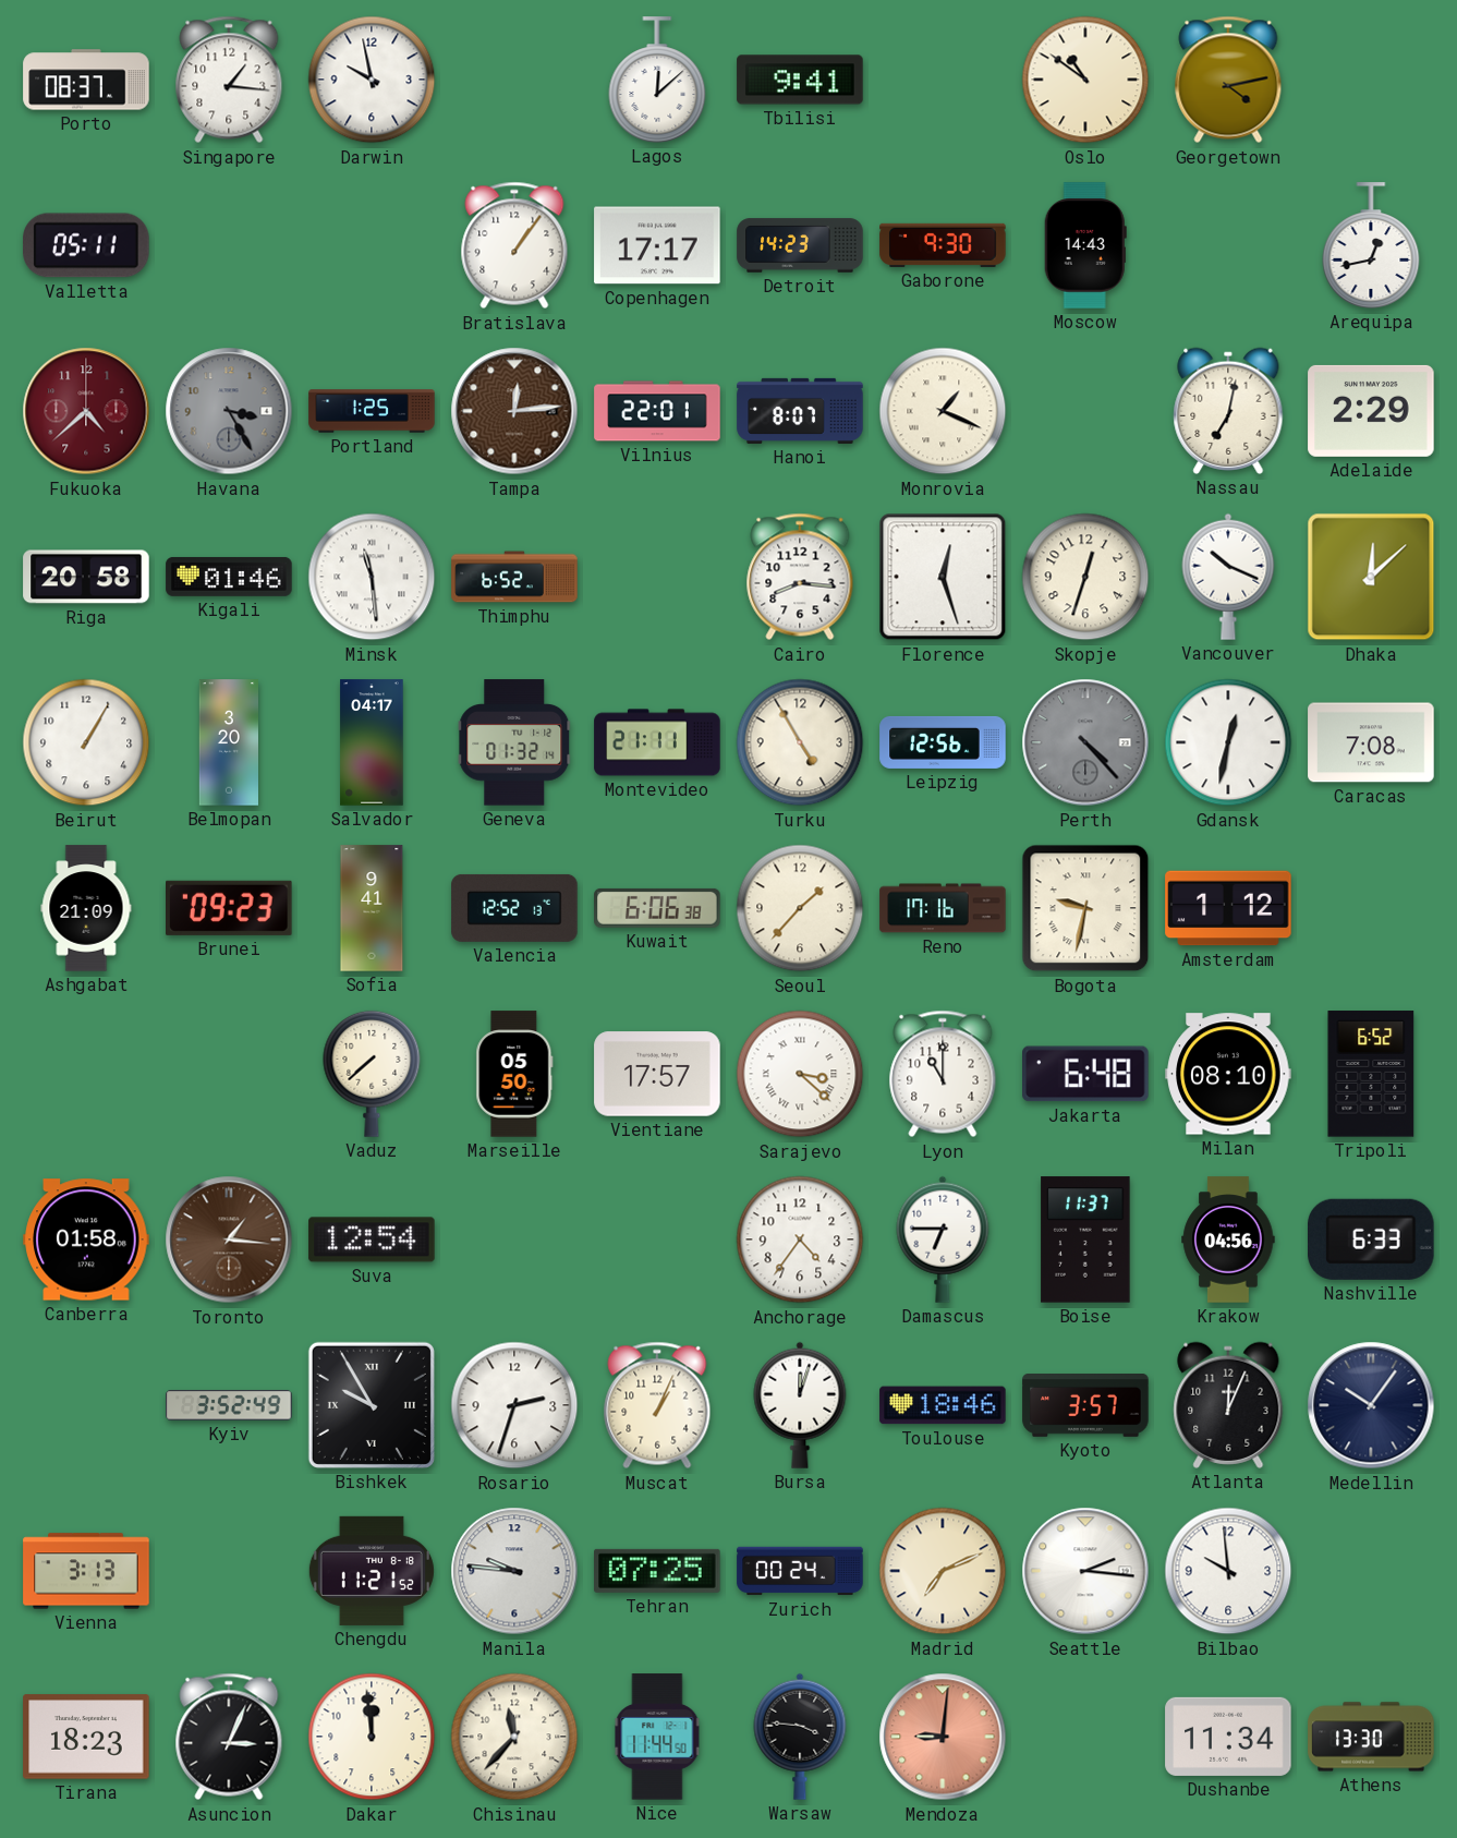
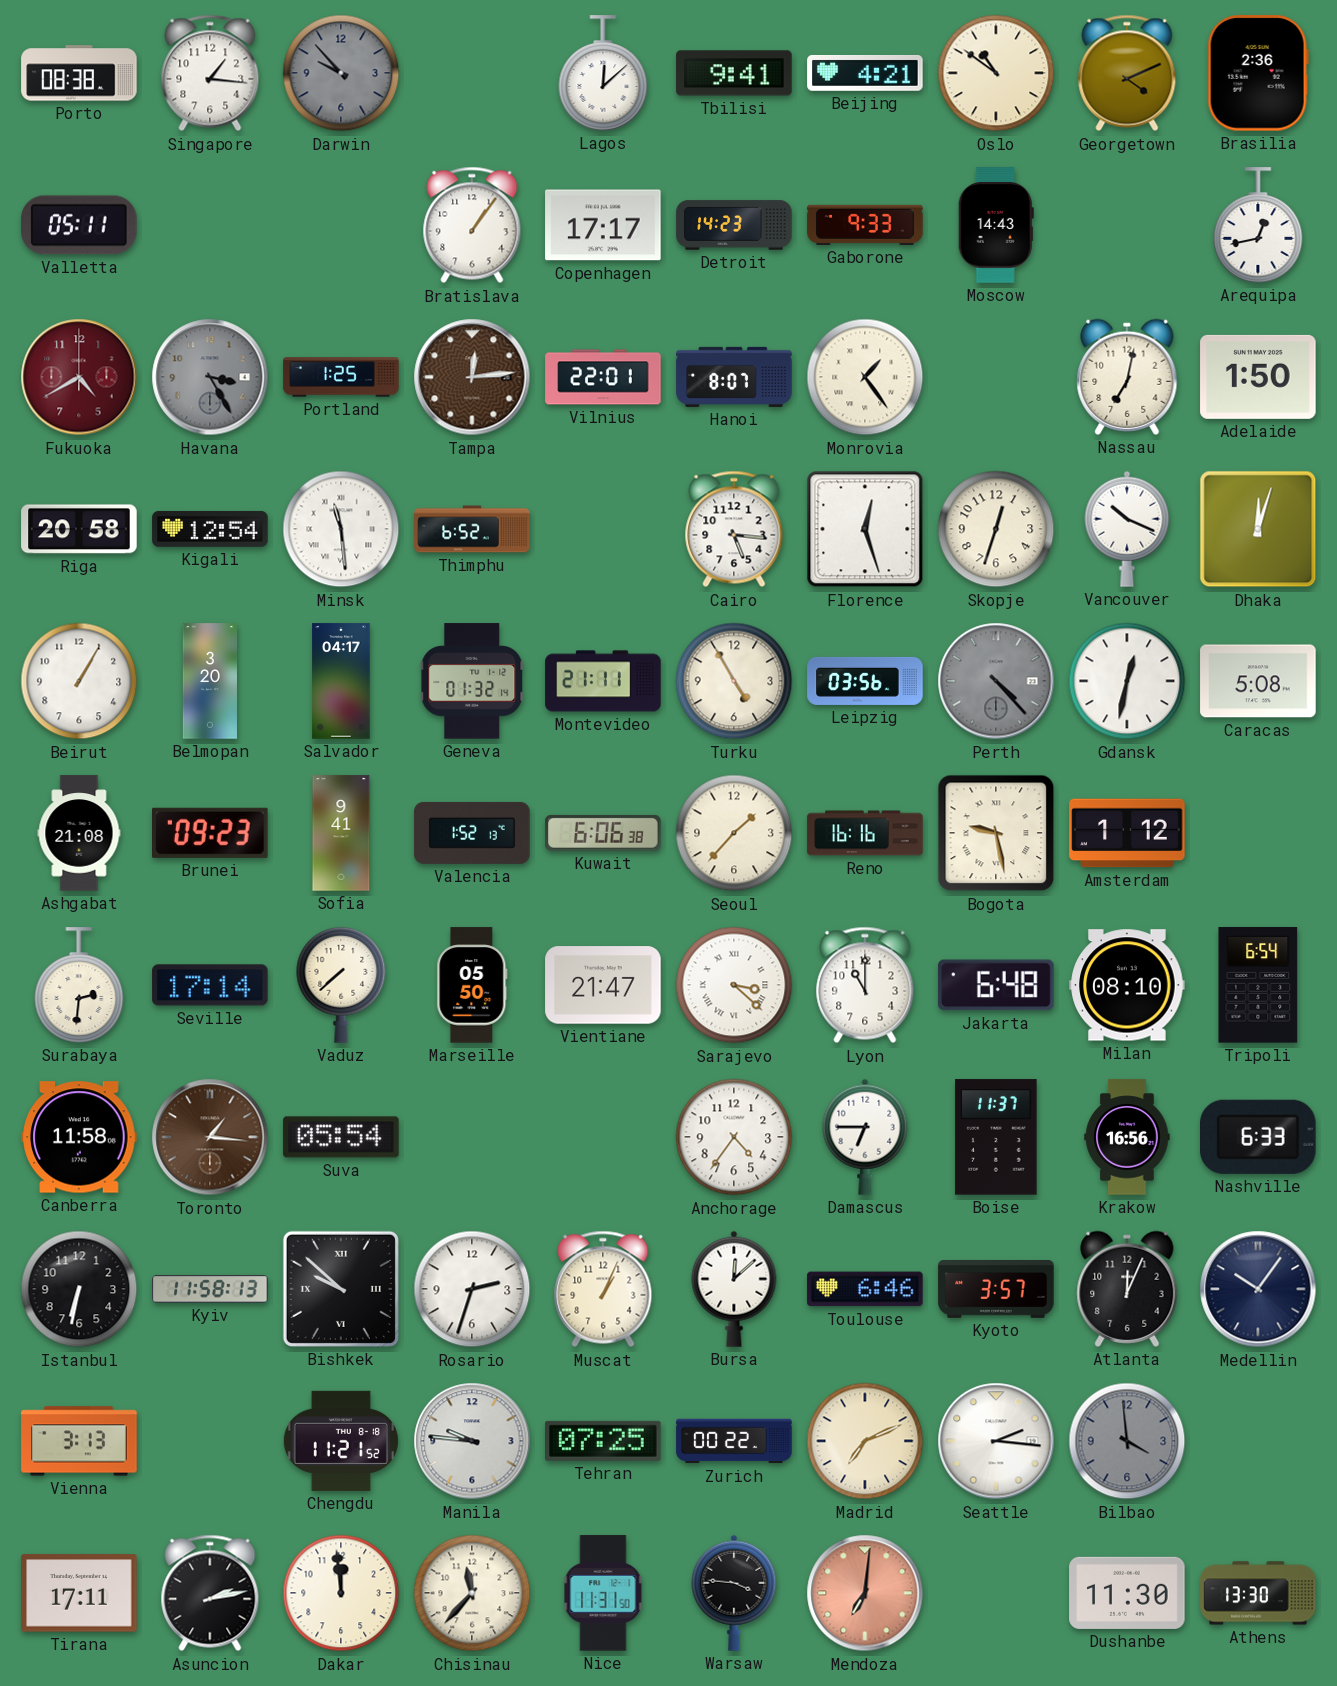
Porto: 08:37 -> 08:38 (79, 73)
Darwin: 9:58 -> 9:53 (341, 73)
Darwin dial: white -> grey (341, 73)
Beijing: none -> 4:21 (865, 73)
Georgetown: 4:13 -> 4:11 (1127, 73)
Brasilia: none -> 2:36 (1258, 73)
Gaborone: 9:30 -> 9:33 (865, 225)
Fukuoka: 4:38 -> 4:40 (79, 377)
Monrovia: 1:19 -> 1:24 (865, 377)
Adelaide: 2:29 -> 1:50 (1258, 377)
Kigali: 01:46 -> 12:54 (210, 529)
Cairo: 8:16 -> 5:16 (734, 529)
Dhaka: 12:08 -> 12:03 (1258, 529)
Leipzig: 12:56 -> 03:56 (865, 681)
Caracas: 7:08 -> 5:08 (1258, 681)
Ashgabat: 21:09 -> 21:08 (79, 833)
Valencia: 12:52 -> 1:52 (472, 833)
Reno: 17:16 -> 16:16 (865, 833)
Bogota: 9:32 -> 9:28 (996, 833)
Surabaya: none -> 2:31 (79, 985)
Seville: none -> 17:14 (210, 985)
Vientiane: 17:57 -> 21:47 (603, 985)
Tripoli: 6:52 -> 6:54 (1258, 985)
Canberra: 01:58 -> 11:58 (79, 1137)
Suva: 12:54 -> 05:54 (341, 1137)
Krakow: 04:56 -> 16:56 (1127, 1137)
Istanbul: none -> 6:32 (79, 1289)
Kyiv: 3:52 -> 11:58 (210, 1289)
Bishkek: 9:55 -> 9:52 (341, 1289)
Bursa: 12:03 -> 12:08 (734, 1289)
Toulouse: 18:46 -> 6:46 (865, 1289)
Zurich: 00:24 -> 00:22 (734, 1441)
Bilbao: 9:59 -> 3:59 (1127, 1441)
Bilbao dial: white -> grey (1127, 1441)
Tirana: 18:23 -> 17:11 (79, 1593)
Asuncion: 3:04 -> 2:13 (210, 1593)
Nice: 11:44 -> 11:31 (603, 1593)
Mendoza: 9:01 -> 7:01 (865, 1593)
Dushanbe: 11:34 -> 11:30 (1127, 1593)
